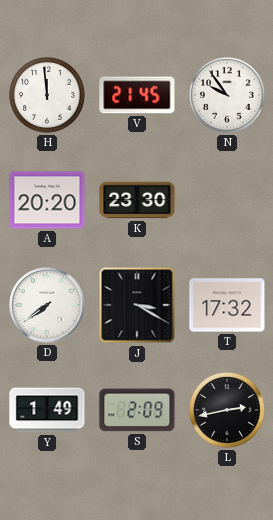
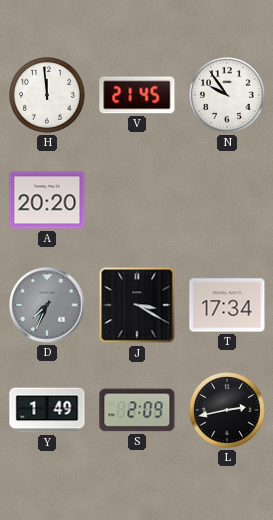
K: 23:30 -> none (137, 200)
D: 7:39 -> 7:34 (47, 305)
D dial: white -> grey (47, 305)
T: 17:32 -> 17:34 (227, 305)
